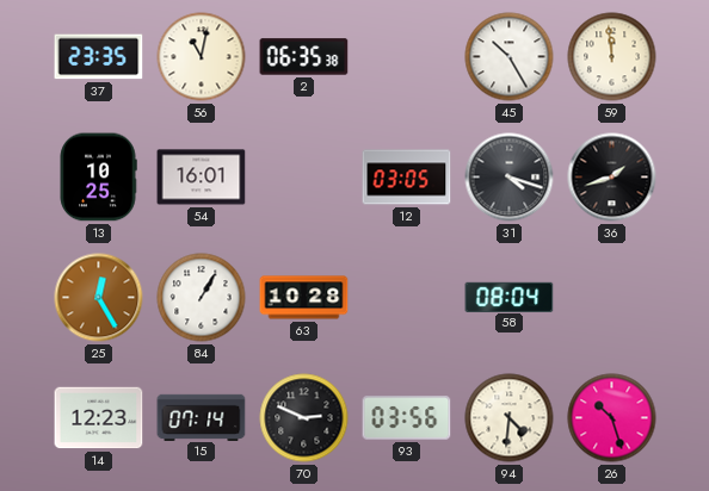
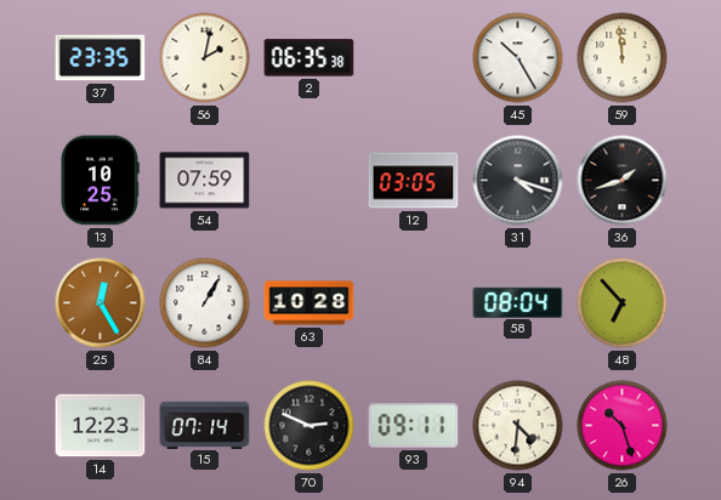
56: 11:02 -> 2:02 (205, 58)
54: 16:01 -> 07:59 (205, 181)
48: none -> 6:53 (623, 303)
93: 03:56 -> 09:11 (414, 426)
